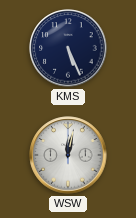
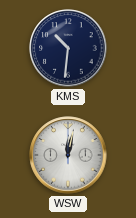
KMS: 5:26 -> 10:31 (68, 48)
